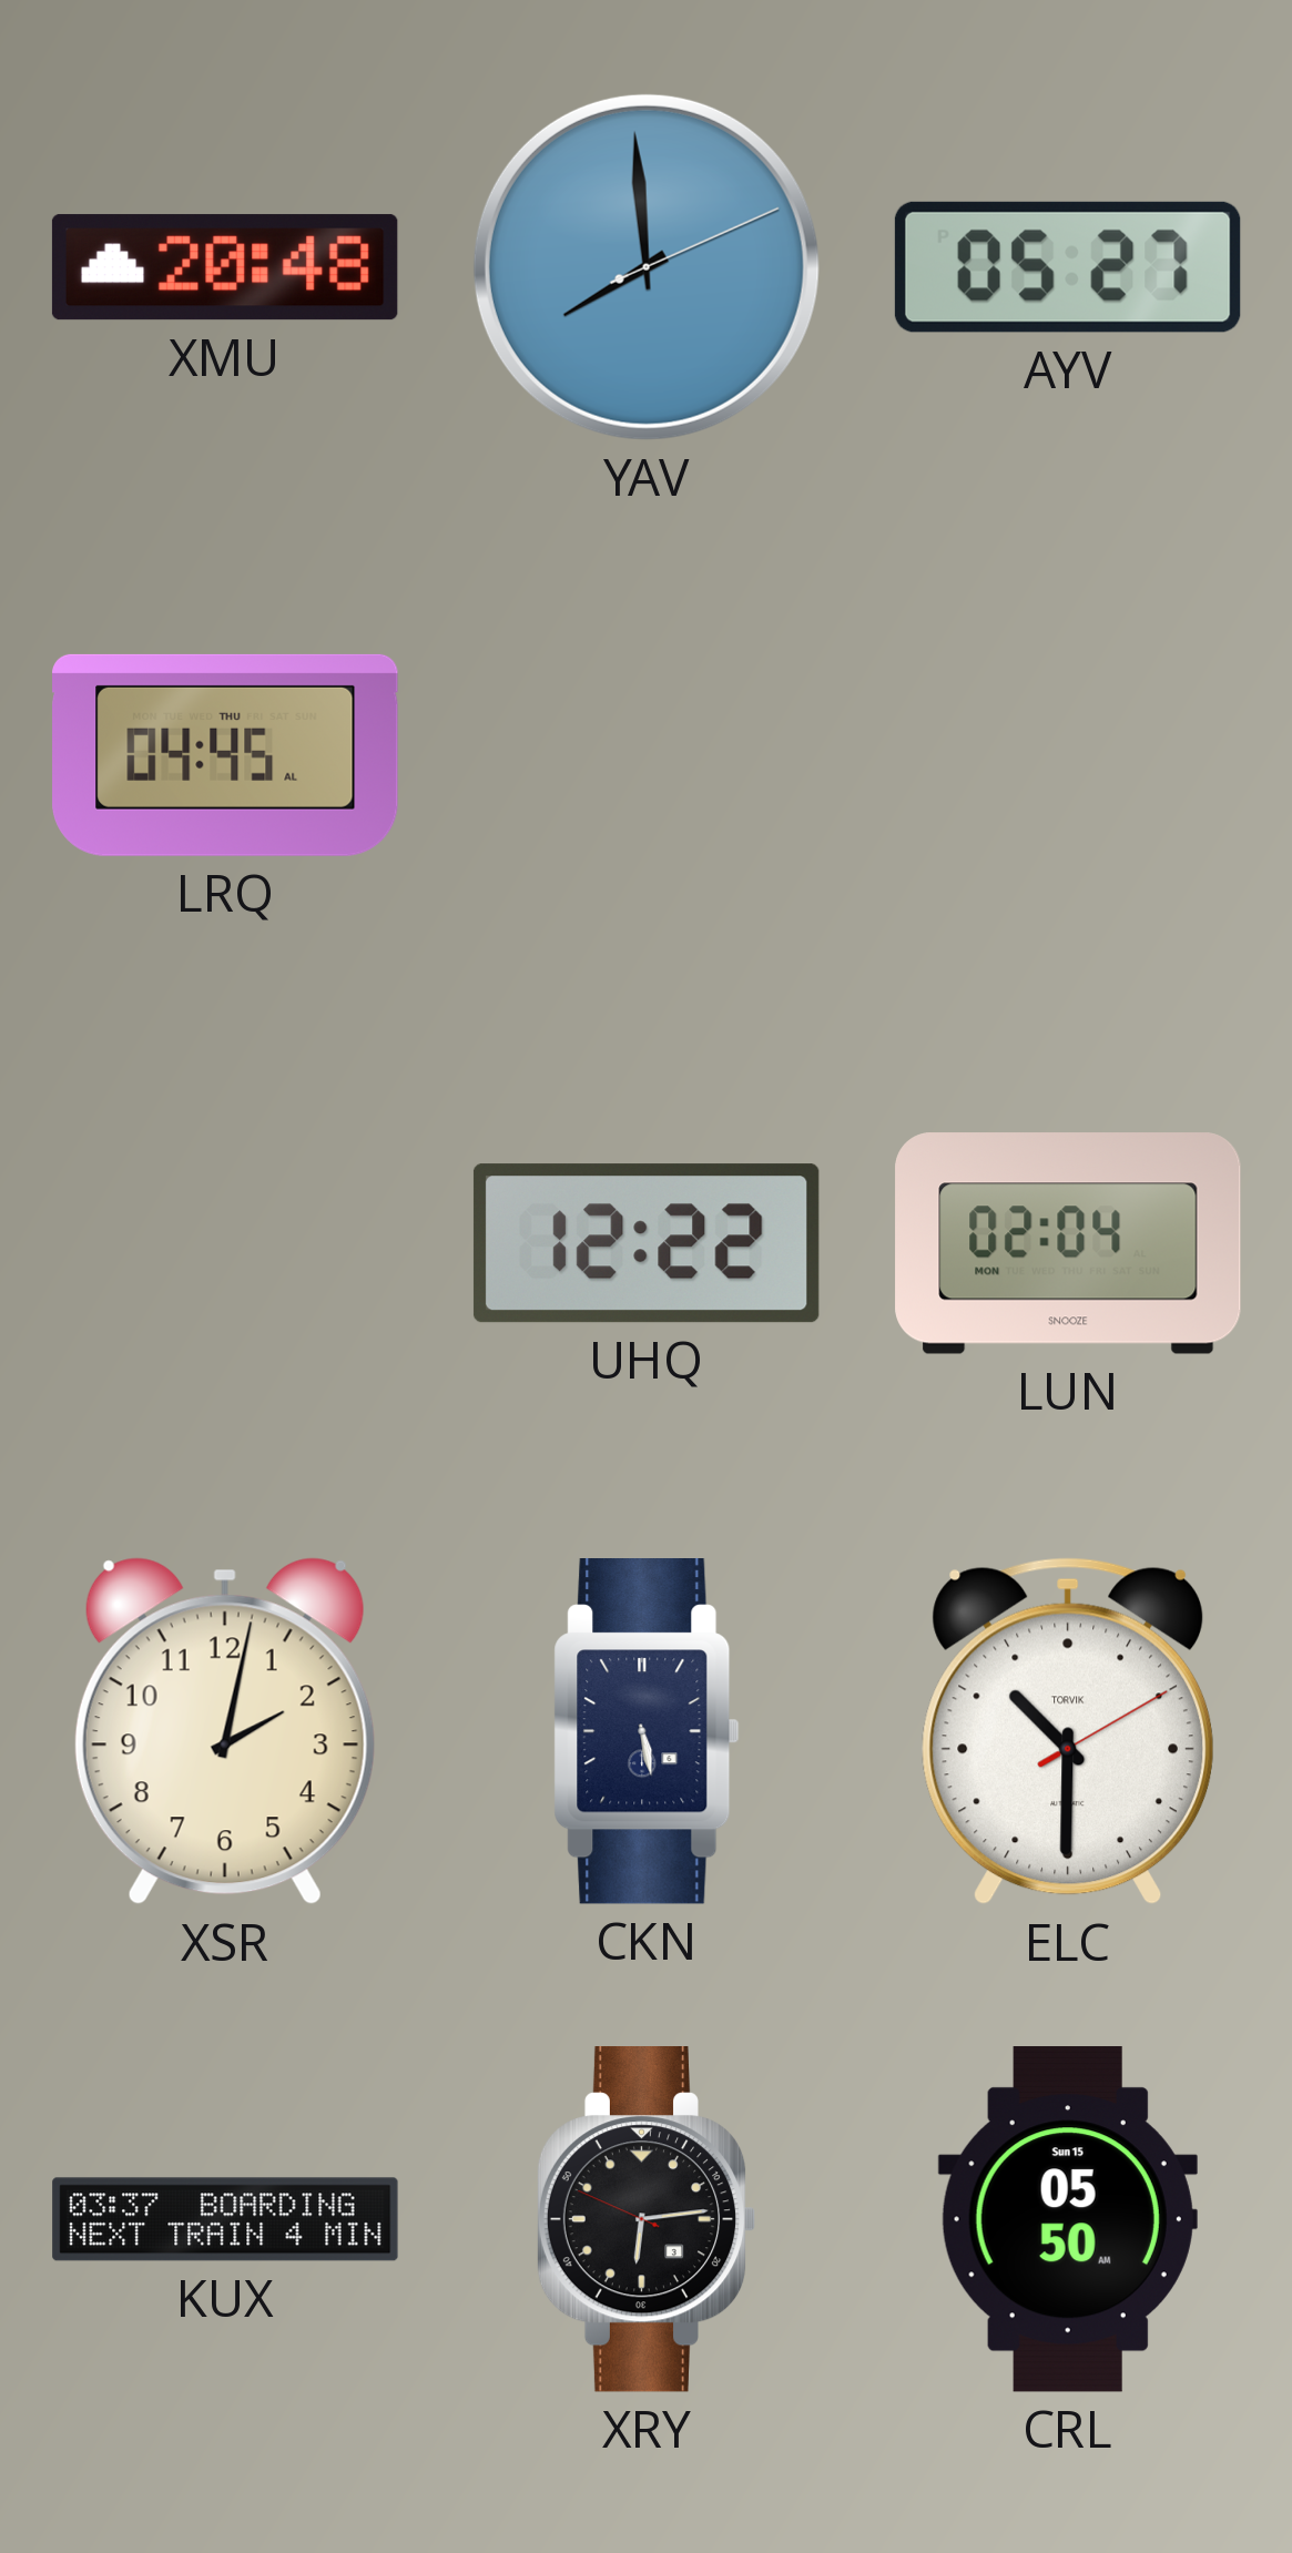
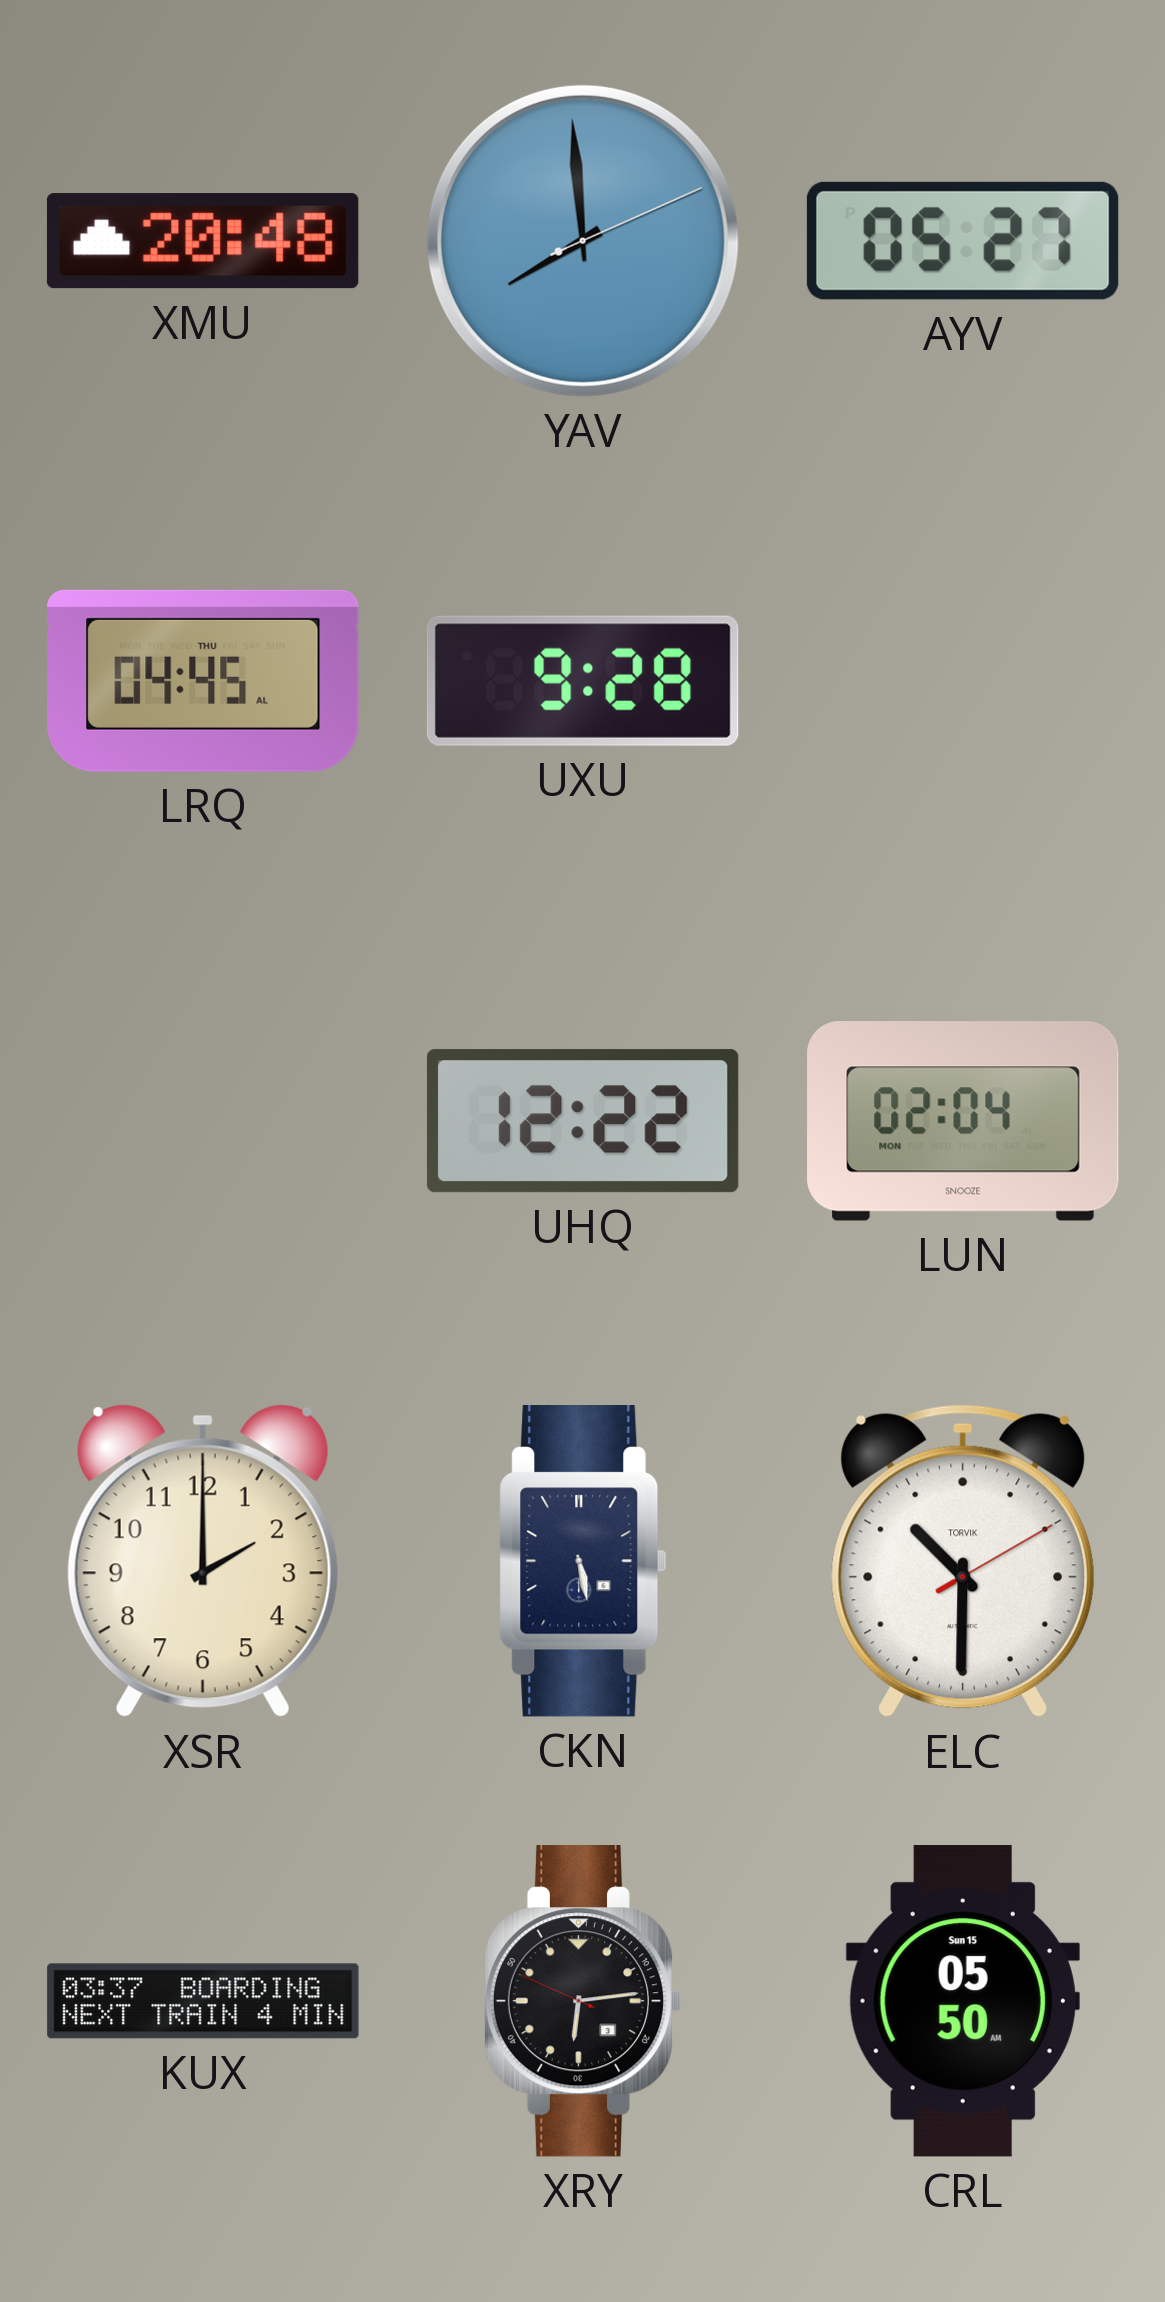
UXU: none -> 9:28 (583, 681)
XSR: 2:02 -> 2:00 (203, 1561)
